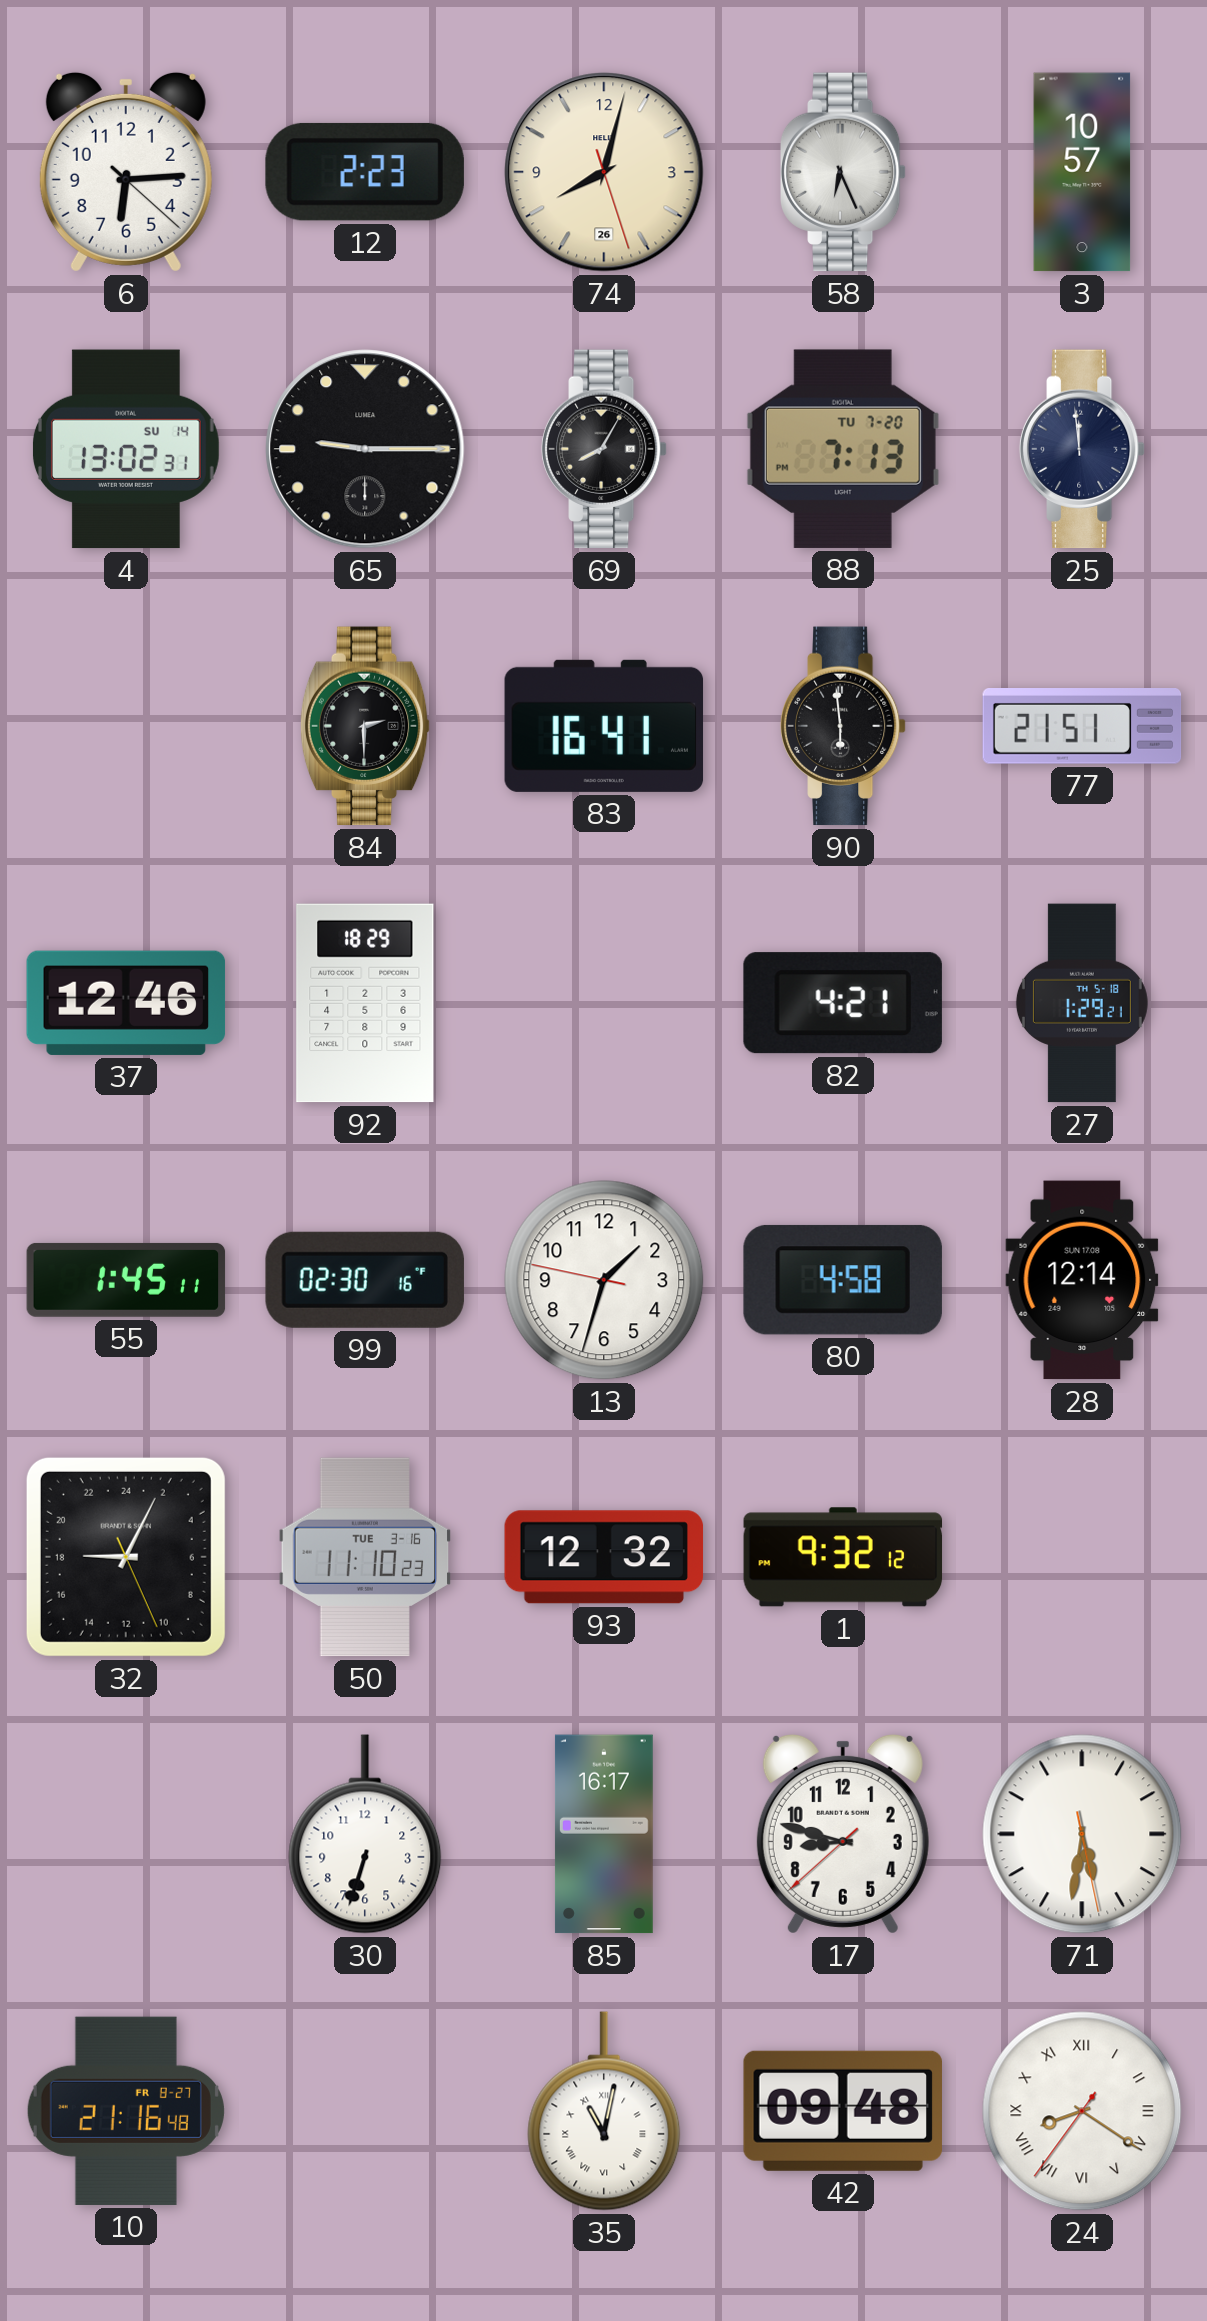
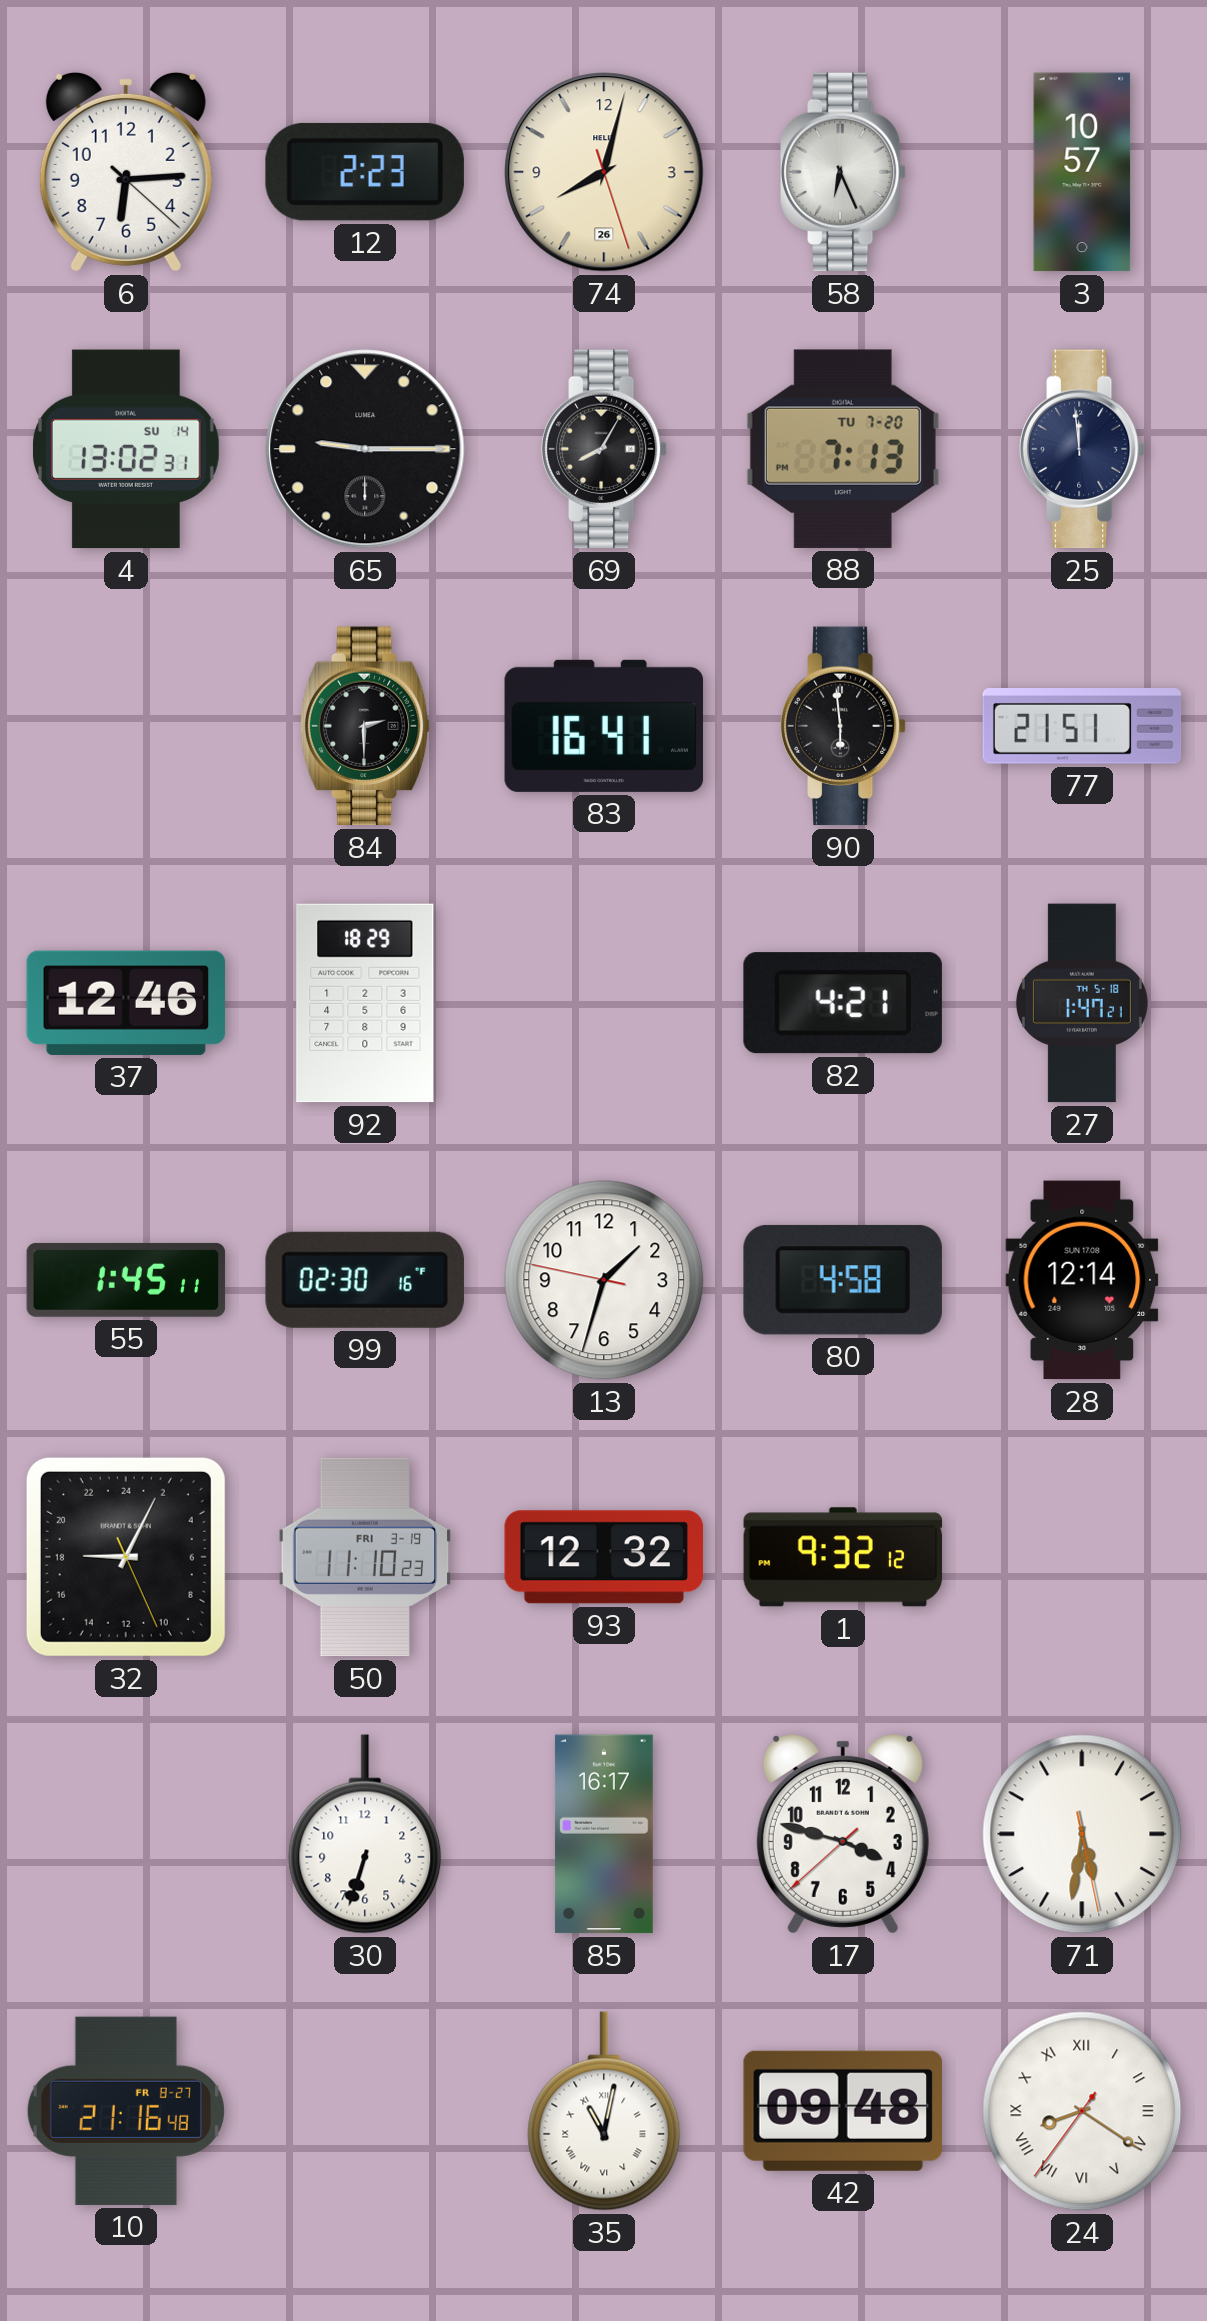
27: 1:29 -> 1:47 (1082, 1003)
50 date: TUE 3-16 -> FRI 3-19 (365, 1557)
17: 8:47 -> 3:47 (843, 1834)
